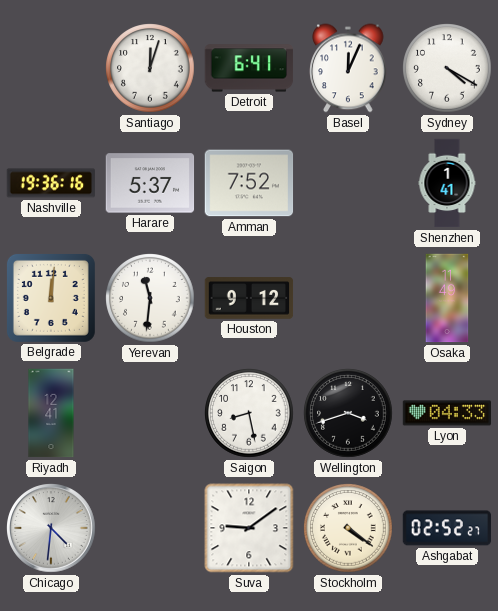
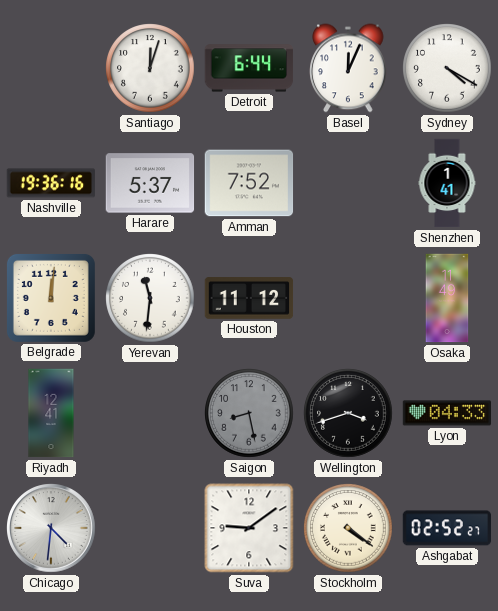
Detroit: 6:41 -> 6:44 (249, 68)
Houston: 9:12 -> 11:12 (249, 298)
Saigon dial: white -> grey (249, 413)
